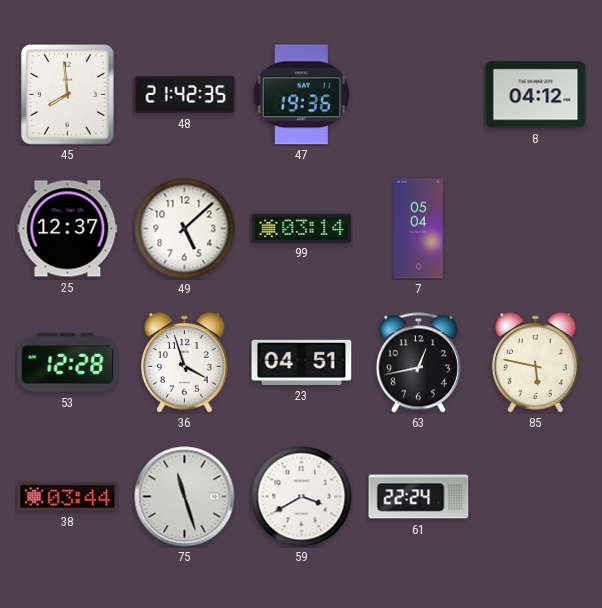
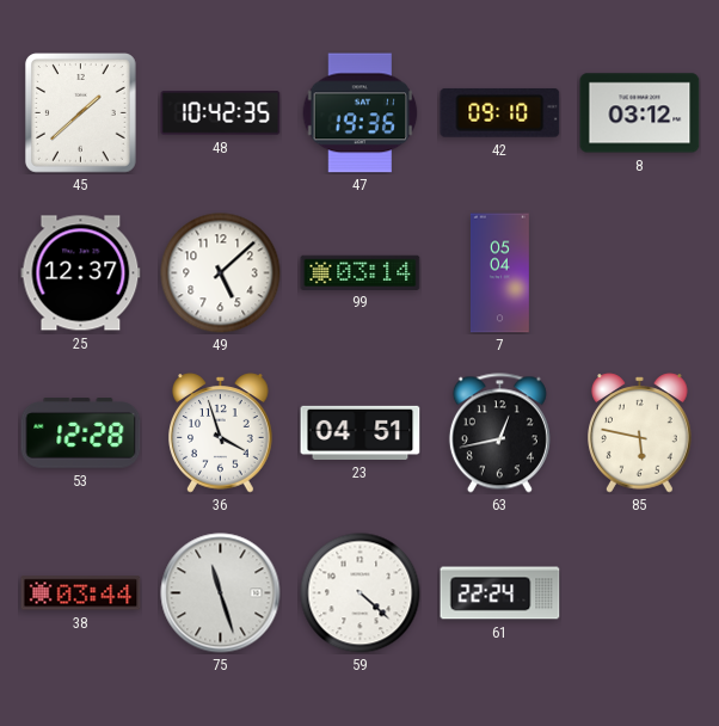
45: 7:59 -> 1:38 (81, 113)
48: 21:42 -> 10:42 (221, 113)
42: none -> 09:10 (500, 113)
8: 04:12 -> 03:12 (640, 113)
59: 3:40 -> 4:22 (361, 593)
